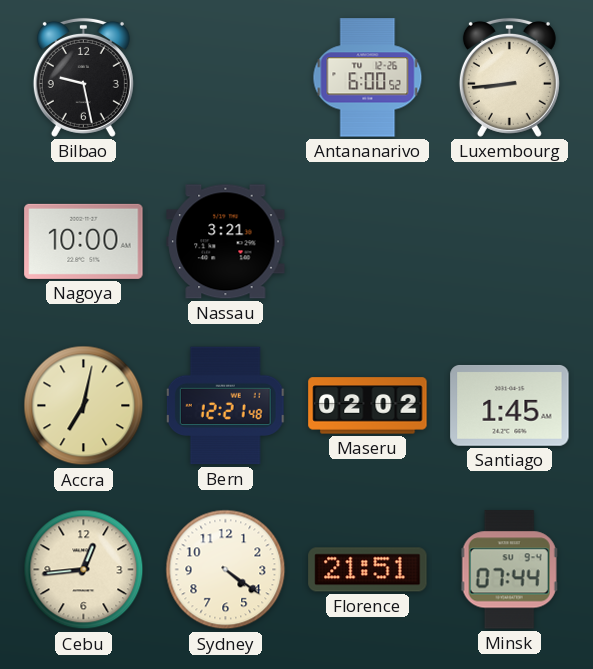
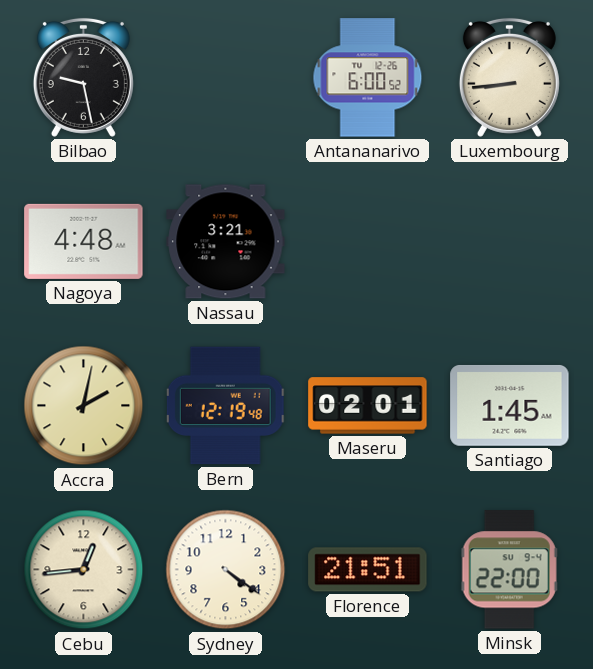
Nagoya: 10:00 -> 4:48 (84, 241)
Accra: 7:02 -> 2:02 (84, 406)
Bern: 12:21 -> 12:19 (225, 406)
Maseru: 02:02 -> 02:01 (368, 406)
Minsk: 07:44 -> 22:00 (509, 570)
